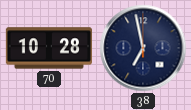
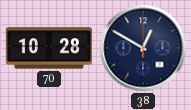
38: 6:58 -> 12:50 (143, 48)
